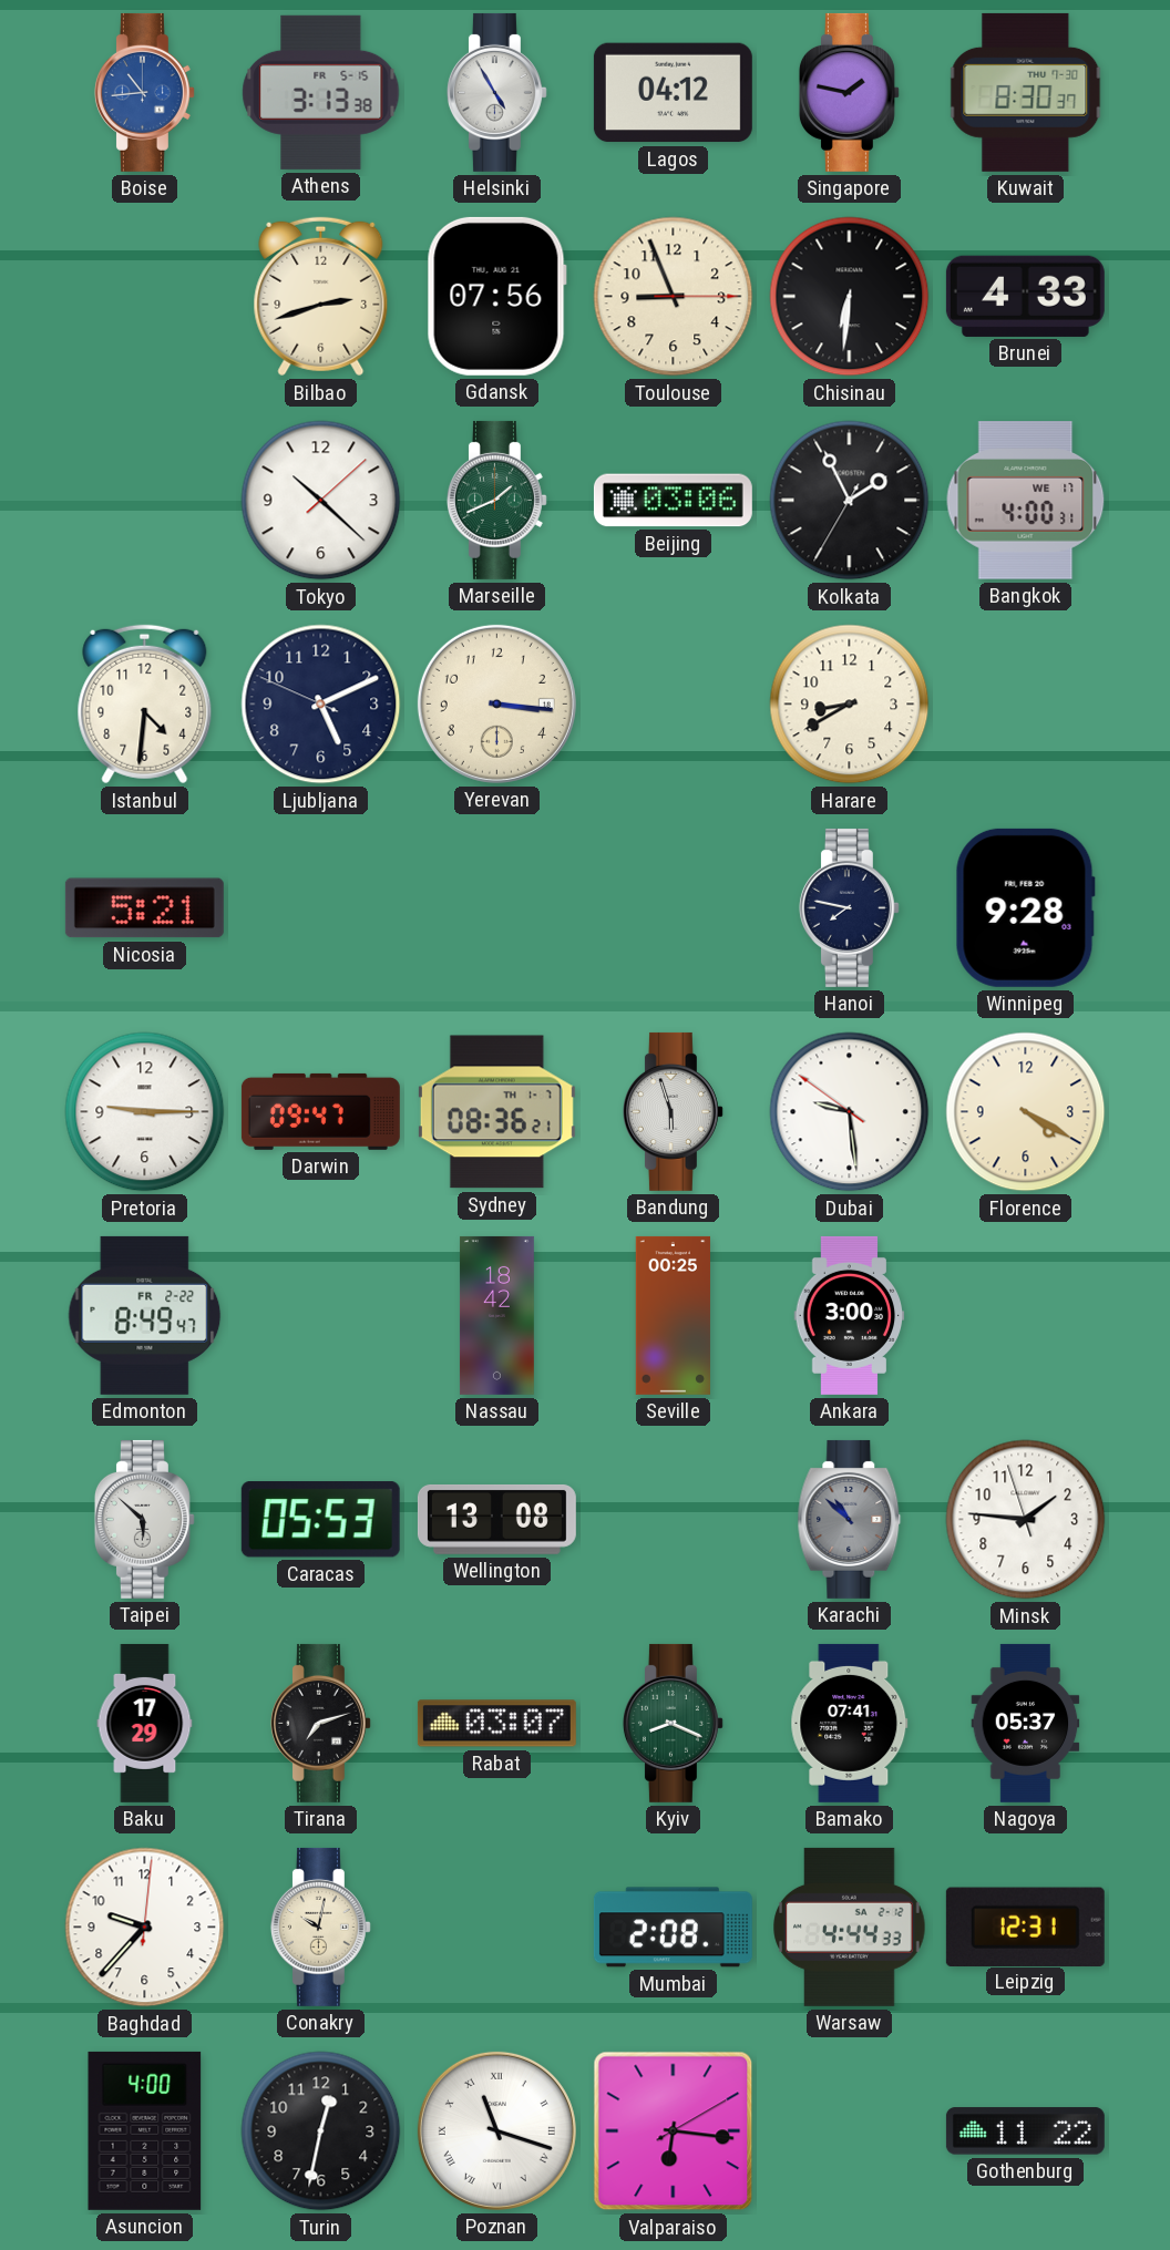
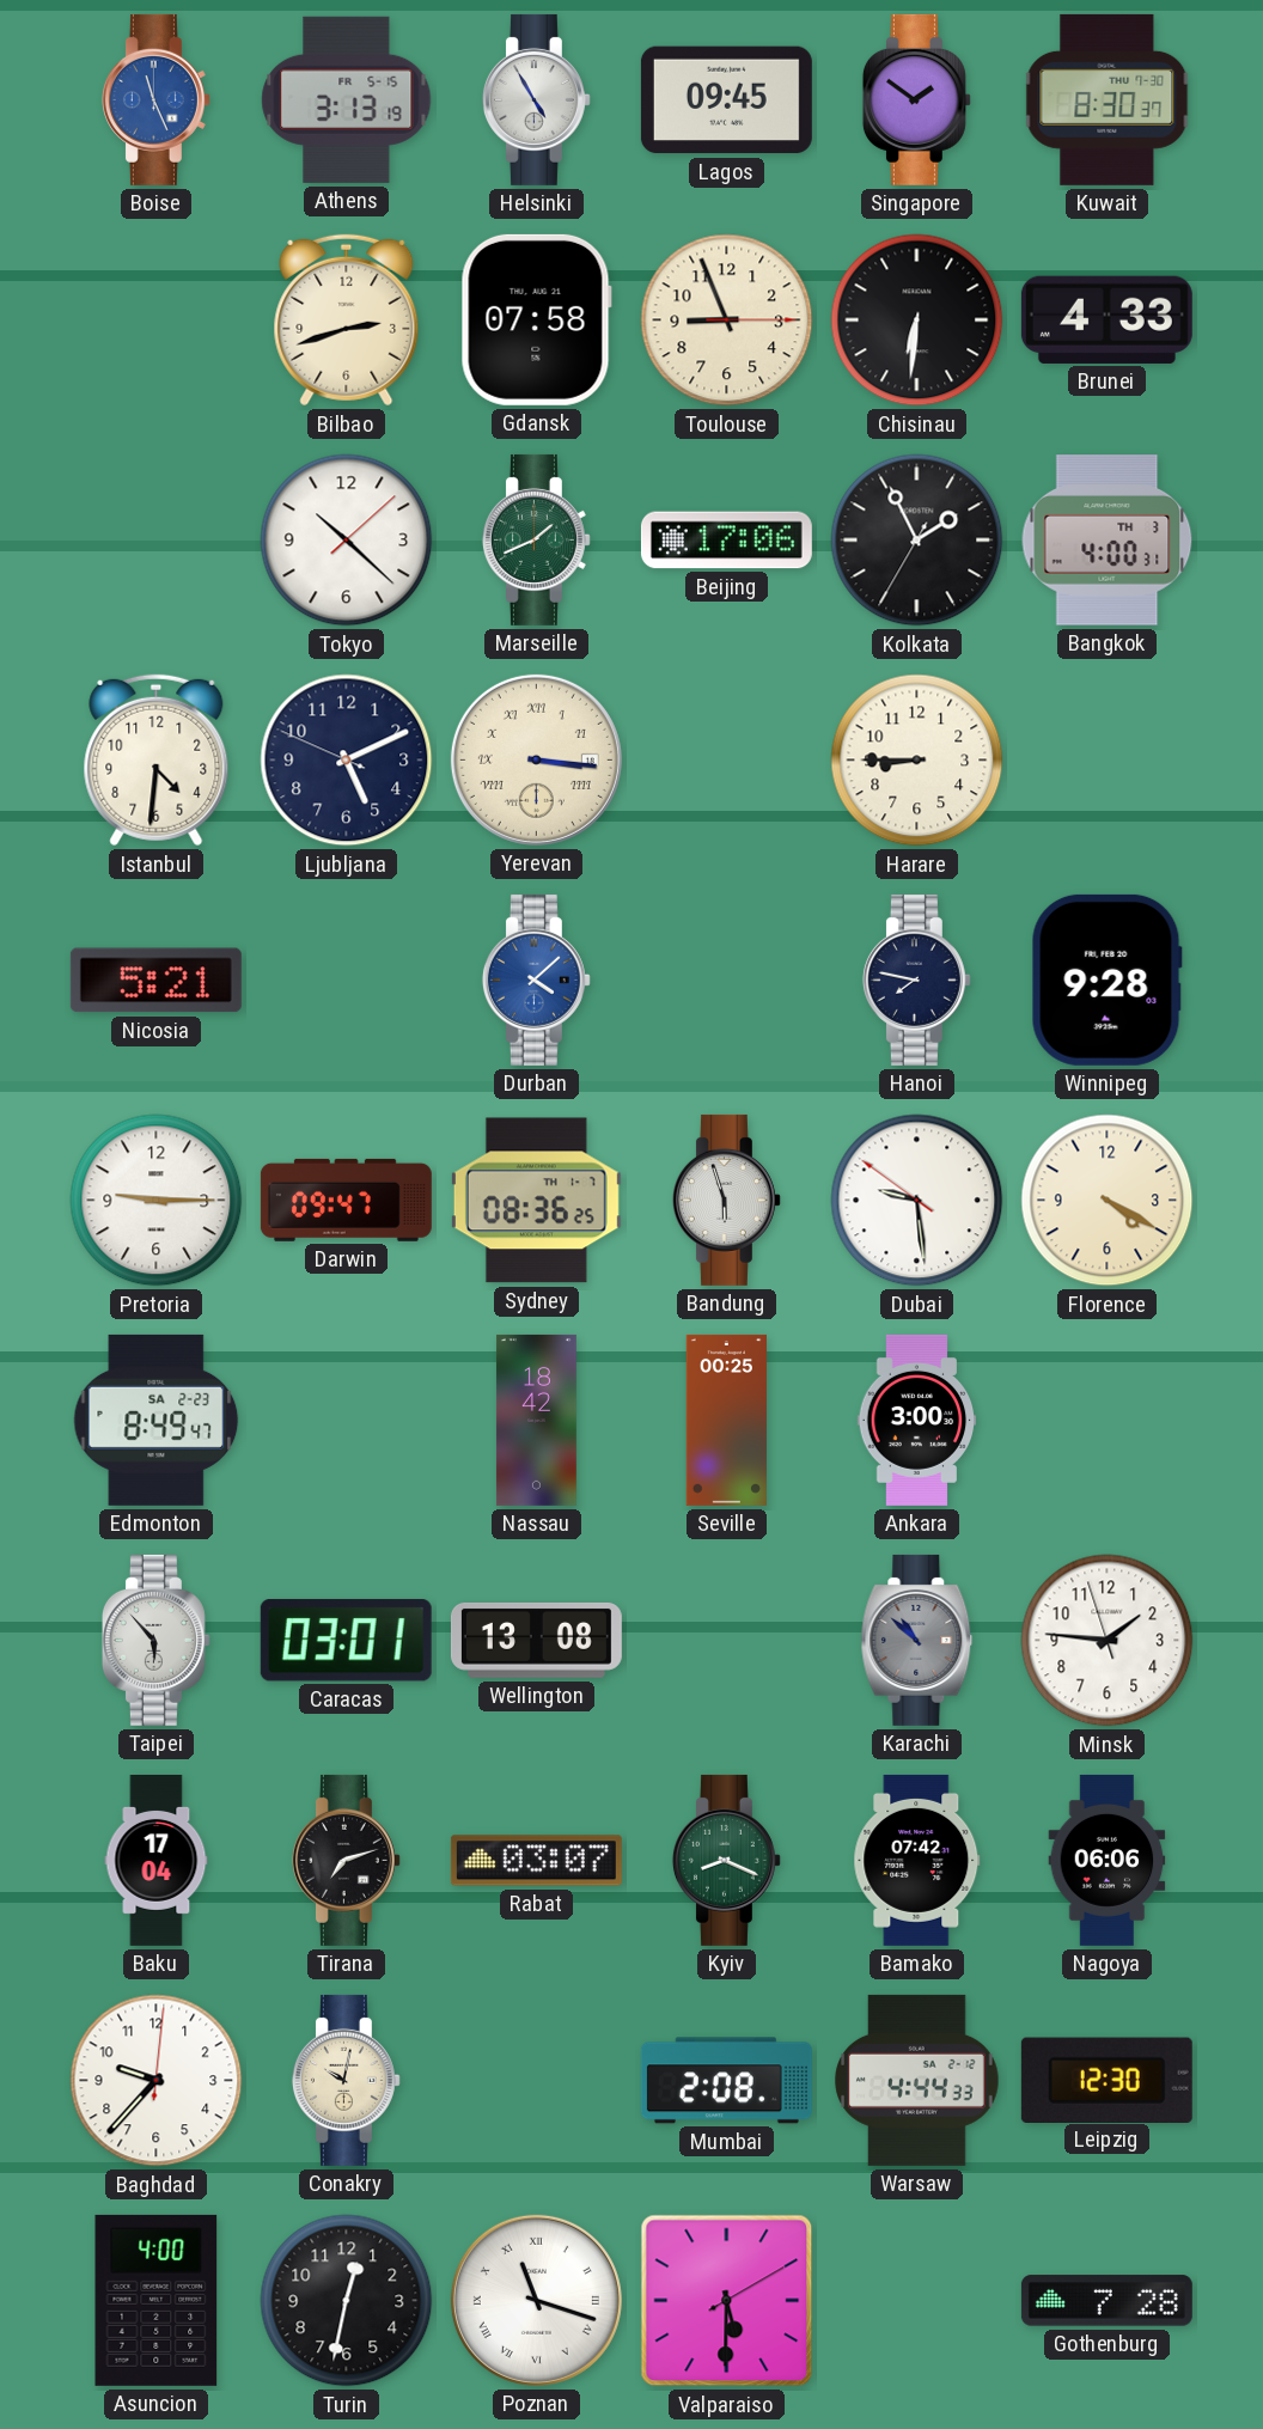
Boise: 10:44 -> 11:26 (155, 99)
Athens: 3:13:38 -> 3:13:19 (347, 99)
Lagos: 04:12 -> 09:45 (726, 100)
Singapore: 1:47 -> 1:51 (916, 99)
Gdansk: 07:56 -> 07:58 (536, 319)
Beijing: 03:06 -> 17:06 (726, 541)
Bangkok date: WE 17 -> TH 3 (1108, 541)
Yerevan numerals: Arabic -> Roman (536, 759)
Harare: 8:40 -> 8:45 (917, 761)
Durban: none -> 4:08 (536, 979)
Sydney: 08:36:21 -> 08:36:25 (536, 1201)
Edmonton date: FR 2-22 -> SA 2-23 (157, 1420)
Taipei: 5:52 -> 5:53 (155, 1640)
Caracas: 05:53 -> 03:01 (346, 1641)
Baku: 17:29 -> 17:04 (157, 1860)
Bamako: 07:41 -> 07:42 (917, 1860)
Nagoya: 05:37 -> 06:06 (1108, 1860)
Leipzig: 12:31 -> 12:30 (1106, 2080)
Valparaiso: 6:16 -> 5:30 (727, 2301)
Gothenburg: 11:22 -> 7:28 (1106, 2301)
